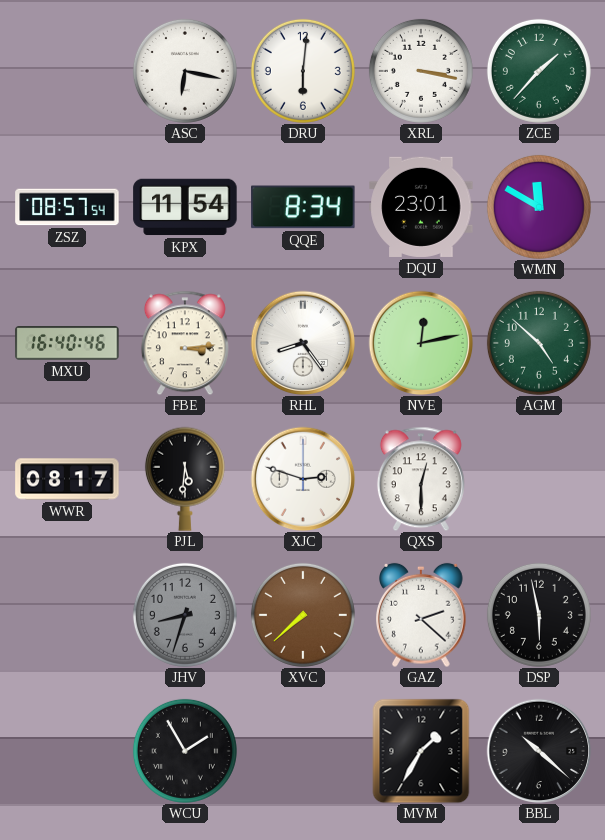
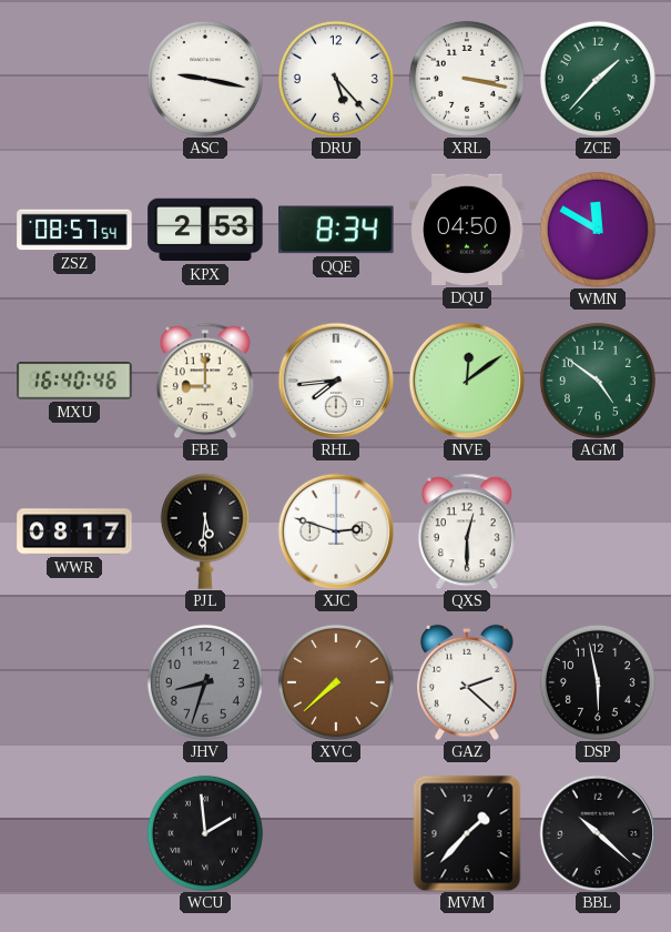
ASC: 6:17 -> 9:17 (205, 79)
DRU: 6:01 -> 5:23 (336, 79)
KPX: 11:54 -> 2:53 (205, 230)
DQU: 23:01 -> 04:50 (467, 230)
FBE: 3:14 -> 9:00 (205, 381)
RHL: 8:24 -> 7:44 (336, 381)
NVE: 12:13 -> 12:09 (467, 381)
AGM: 4:52 -> 4:51 (598, 381)
WCU: 1:55 -> 1:59 (205, 833)
MVM: 1:35 -> 1:37 (467, 833)
